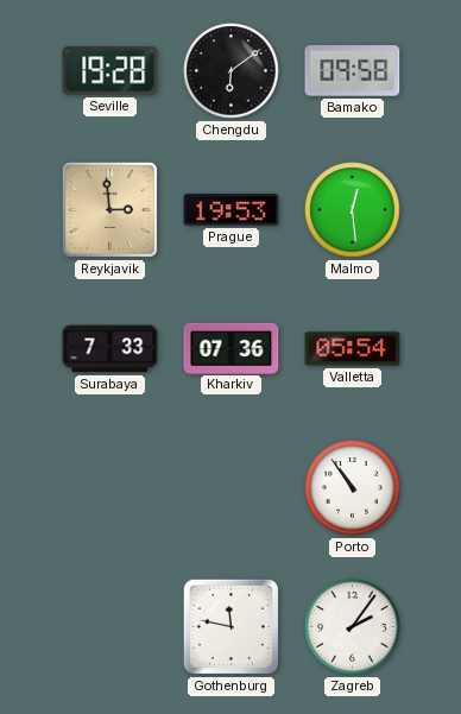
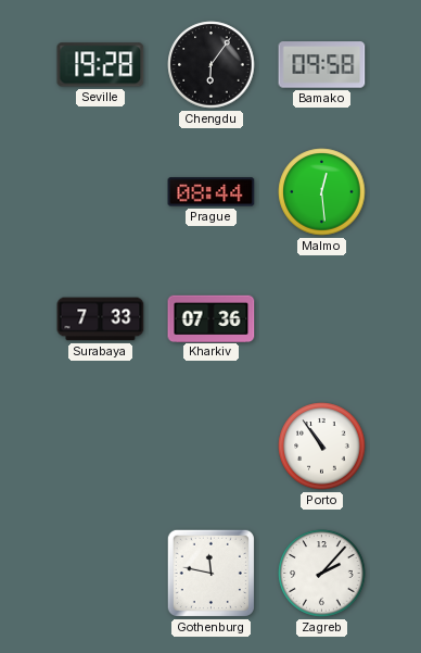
Chengdu: 6:09 -> 6:06 (212, 65)
Reykjavik: 2:59 -> none (109, 209)
Prague: 19:53 -> 08:44 (212, 192)
Valletta: 05:54 -> none (353, 349)
Zagreb: 2:06 -> 2:07 (322, 574)
